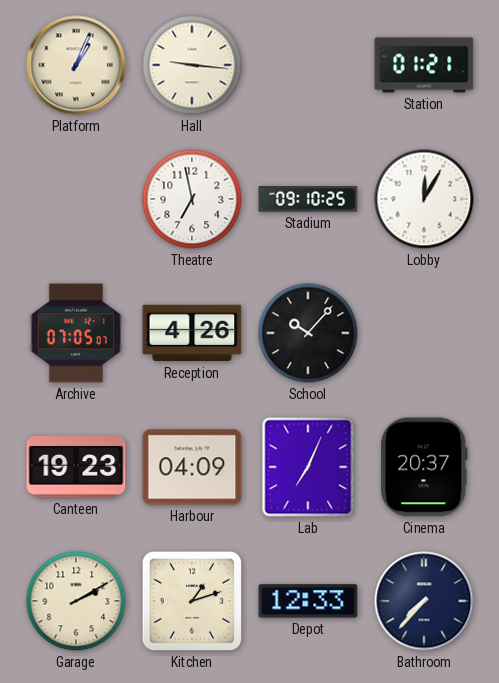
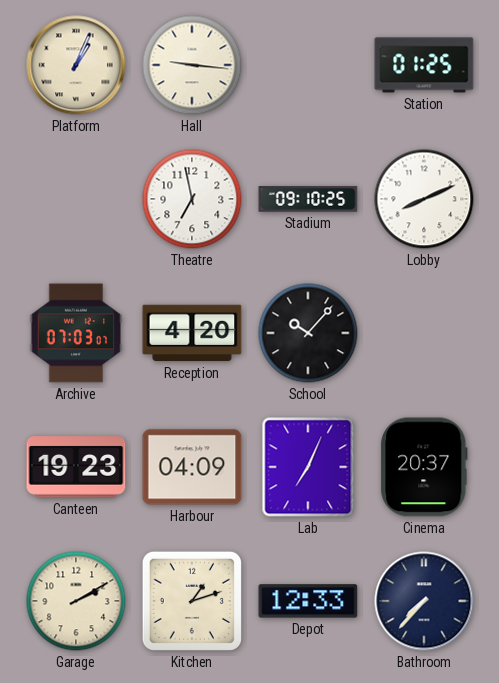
Station: 01:21 -> 01:25 (424, 65)
Lobby: 12:05 -> 8:11 (424, 199)
Archive: 07:05 -> 07:03 (76, 333)
Reception: 4:26 -> 4:20 (192, 333)
